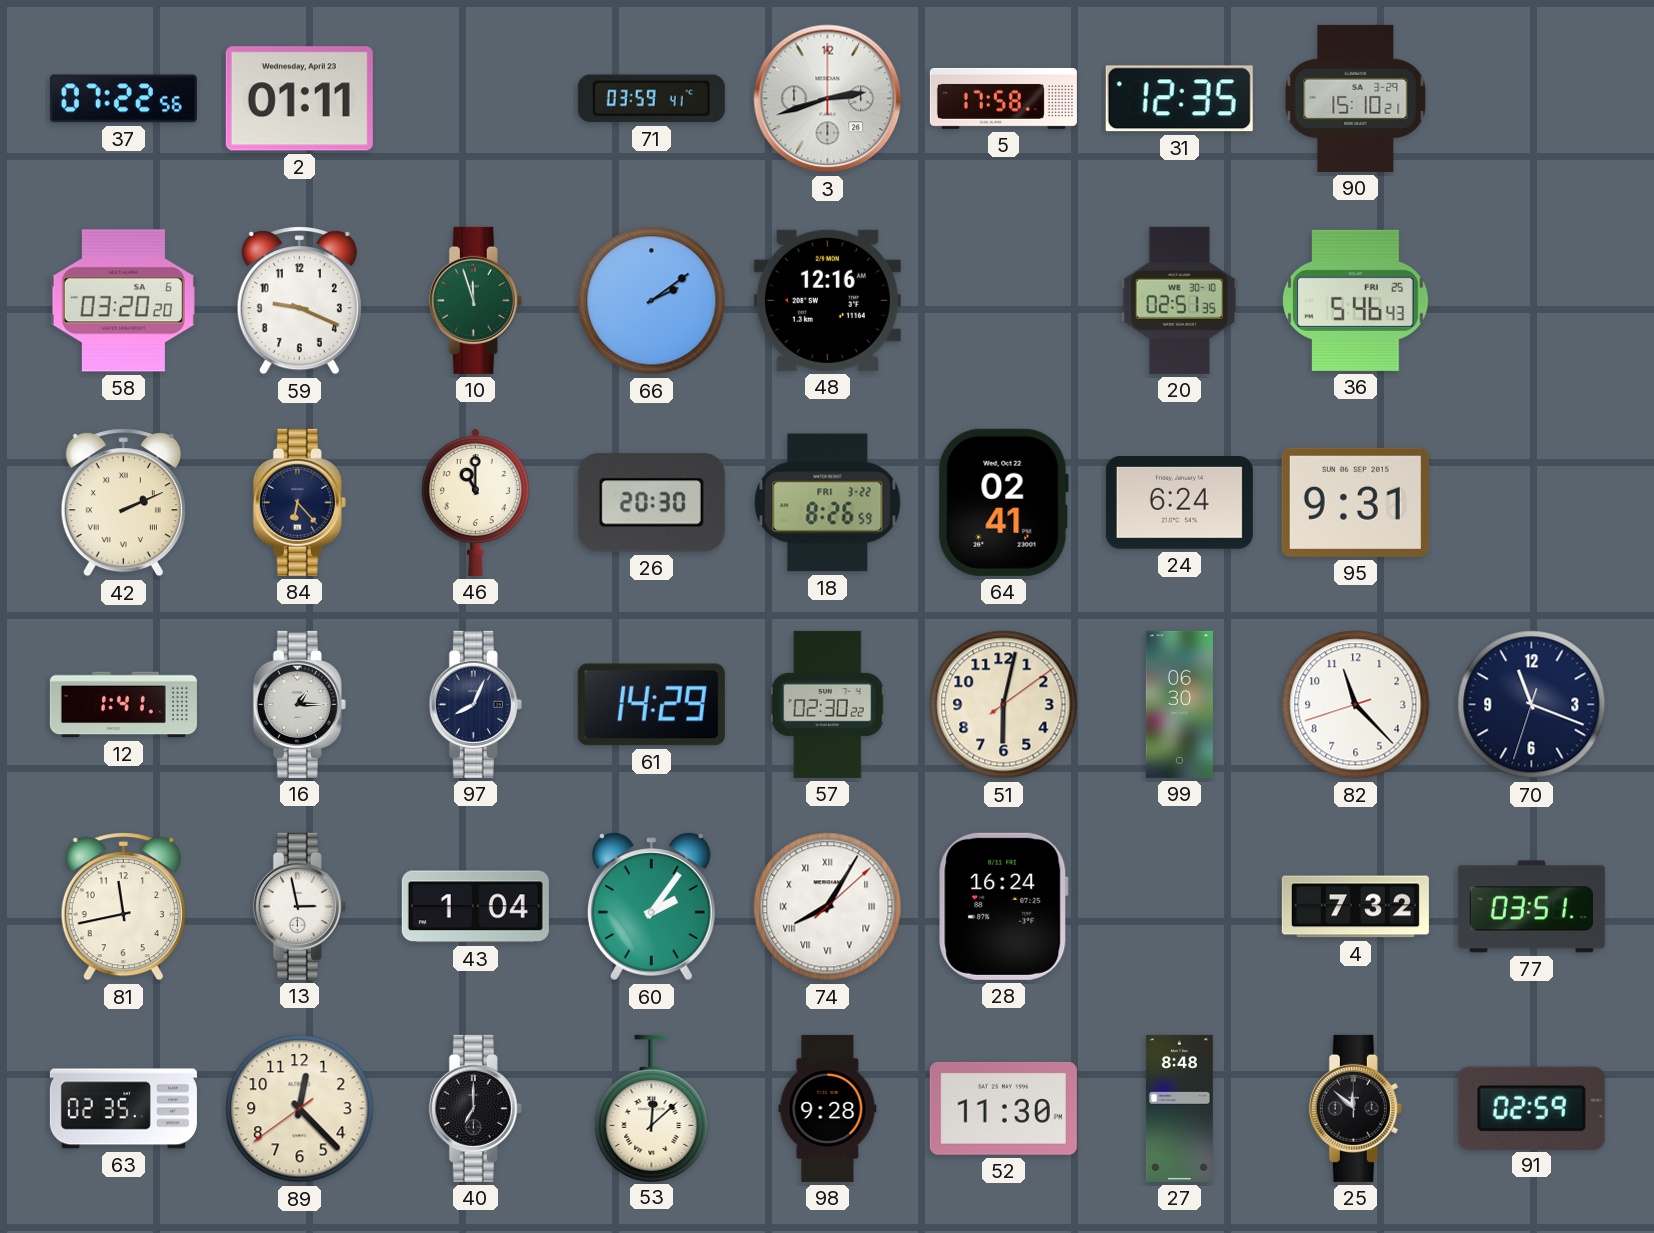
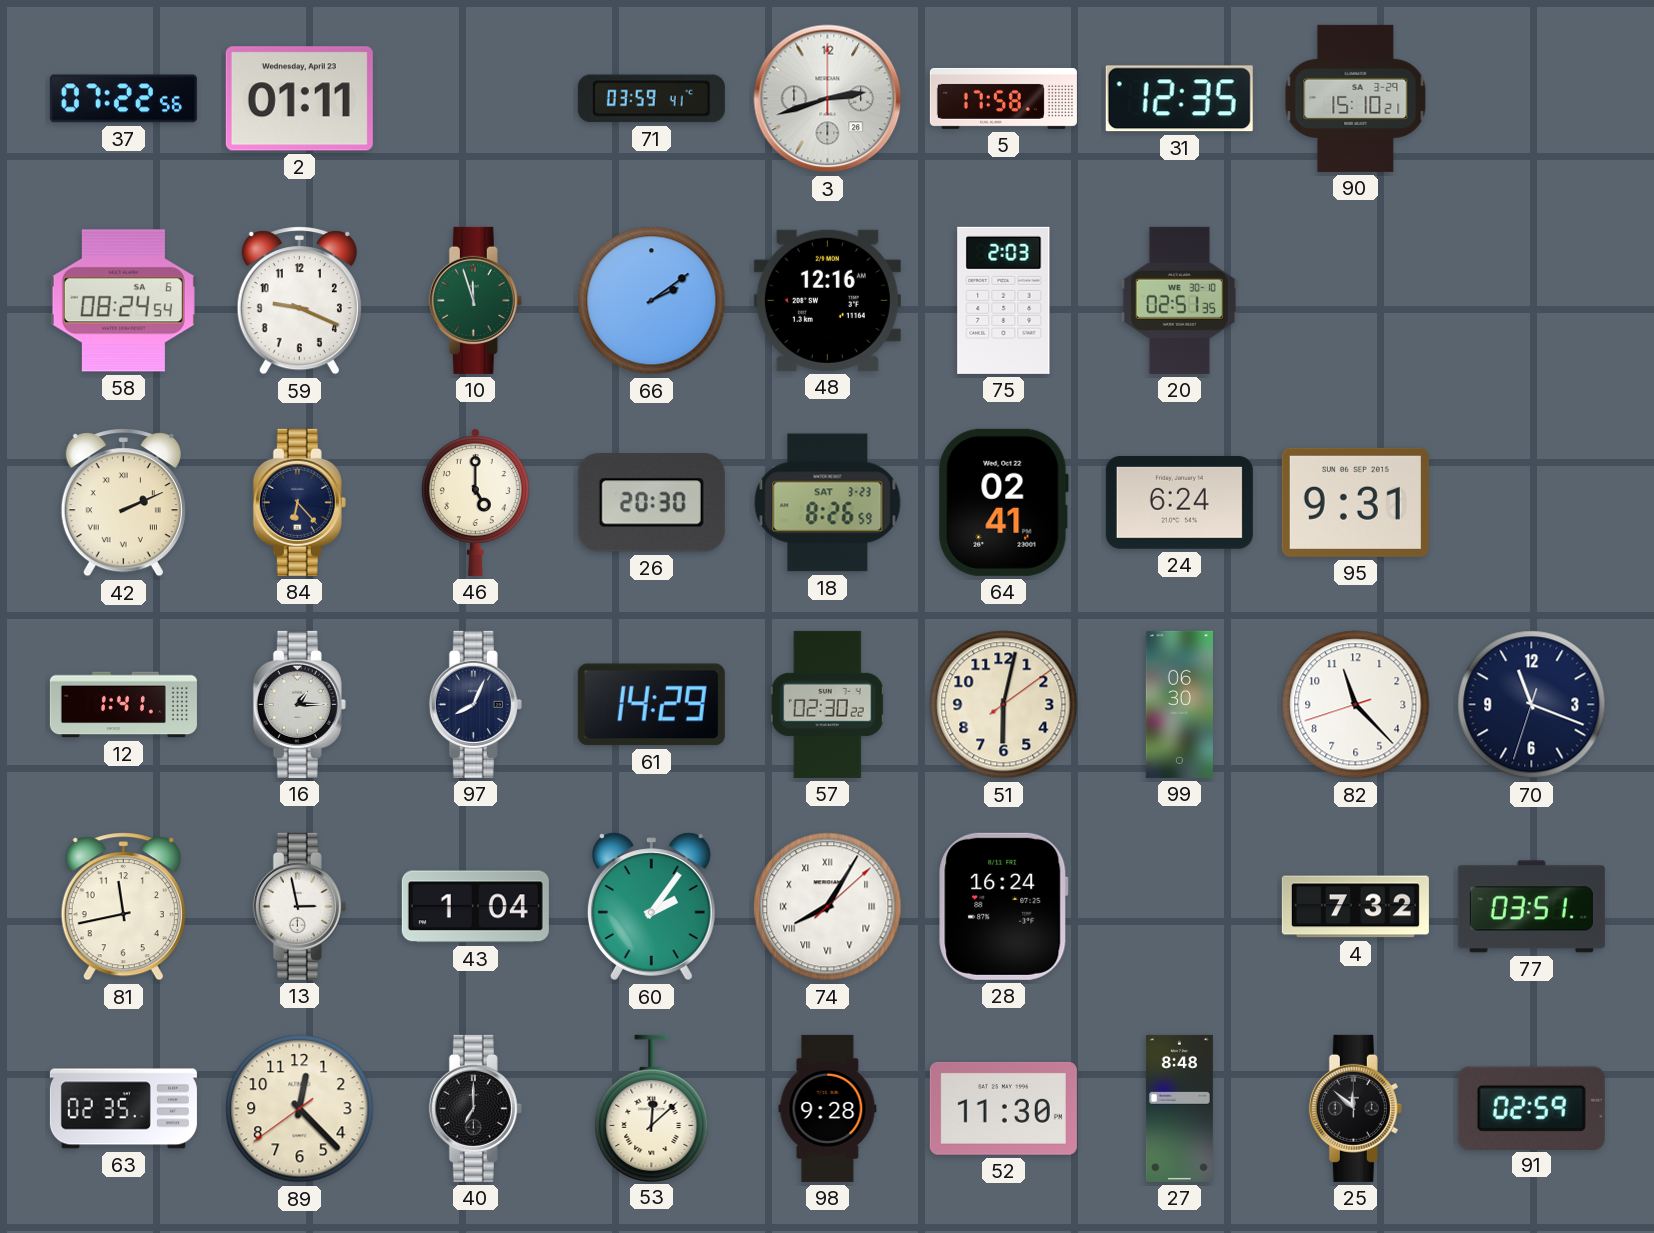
58: 03:20 -> 08:24 (123, 301)
75: none -> 2:03 (1004, 300)
36: 5:46 -> none (1356, 300)
46: 11:00 -> 5:00 (475, 502)
18 date: FRI 3-22 -> SAT 3-23 (828, 503)
